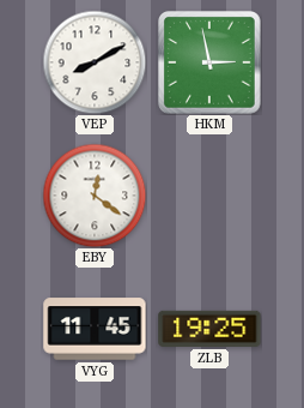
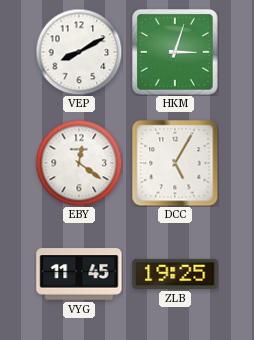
HKM: 2:58 -> 3:03 (176, 53)
DCC: none -> 5:05 (175, 163)
